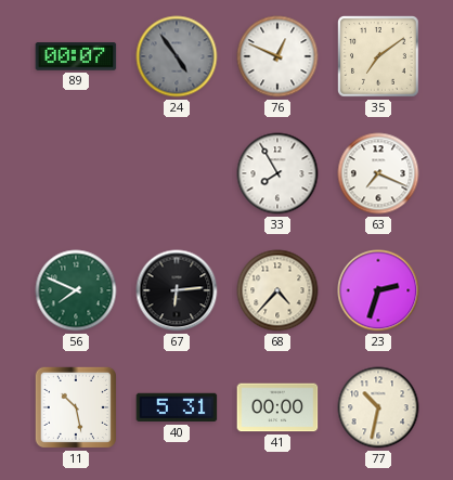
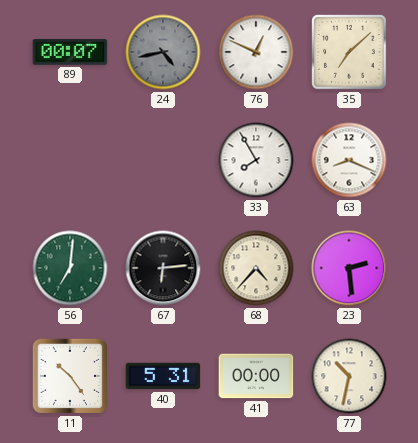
24: 4:54 -> 4:43 (163, 52)
35: 7:09 -> 7:08 (350, 53)
63: 7:19 -> 8:19 (349, 160)
56: 7:49 -> 7:01 (70, 268)
23: 2:33 -> 2:29 (349, 268)
11: 10:28 -> 10:24 (70, 376)
